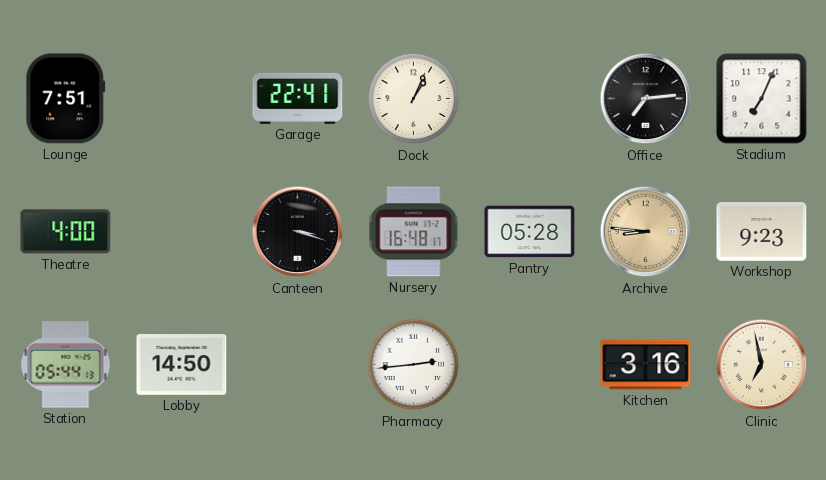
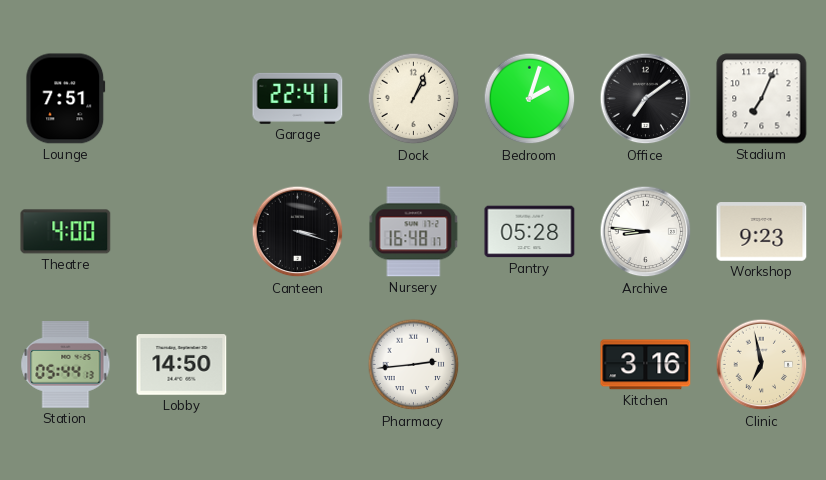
Bedroom: none -> 2:03 (530, 99)
Office: 7:14 -> 7:09 (646, 99)
Archive dial: champagne -> white (646, 232)
